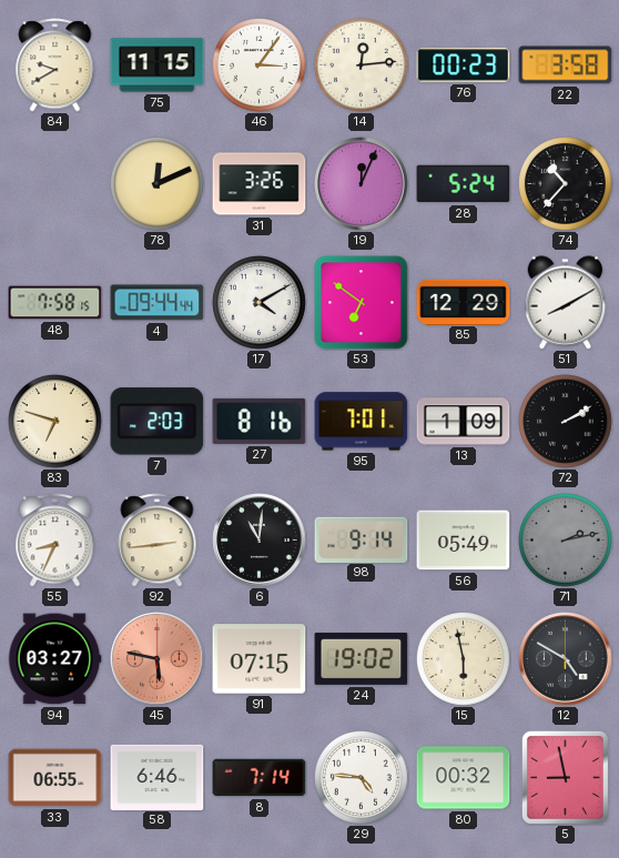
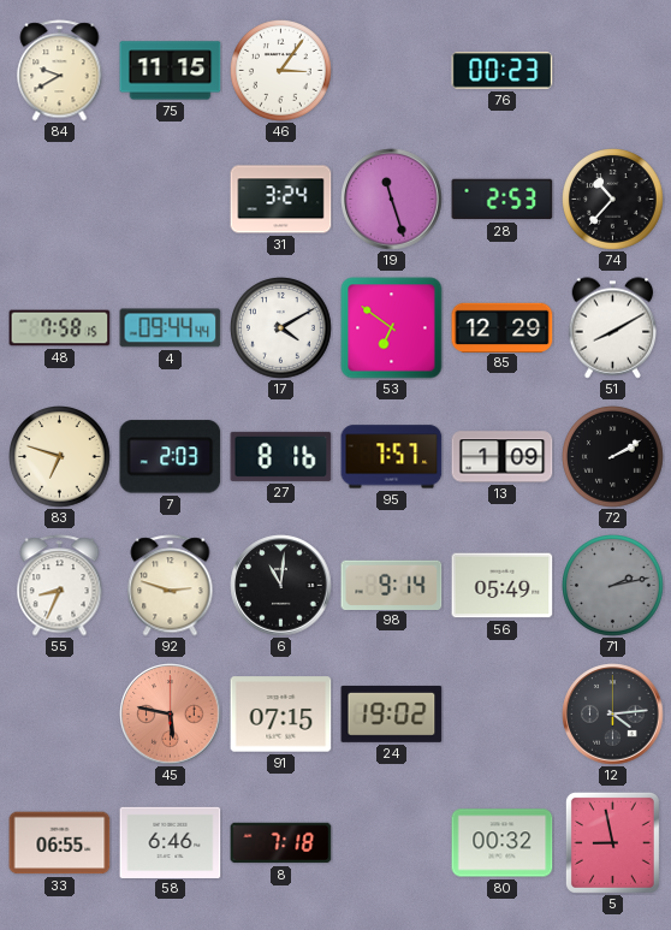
14: 12:14 -> none (362, 65)
22: 3:58 -> none (566, 65)
78: 12:11 -> none (158, 184)
31: 3:26 -> 3:24 (281, 200)
19: 12:04 -> 11:27 (392, 200)
28: 5:24 -> 2:53 (503, 200)
95: 7:01 -> 7:57 (392, 457)
92: 2:44 -> 2:48 (171, 586)
94: 03:27 -> none (54, 659)
15: 5:58 -> none (464, 659)
12: 4:50 -> 4:14 (613, 715)
8: 7:14 -> 7:18 (281, 843)
29: 4:46 -> none (362, 778)
